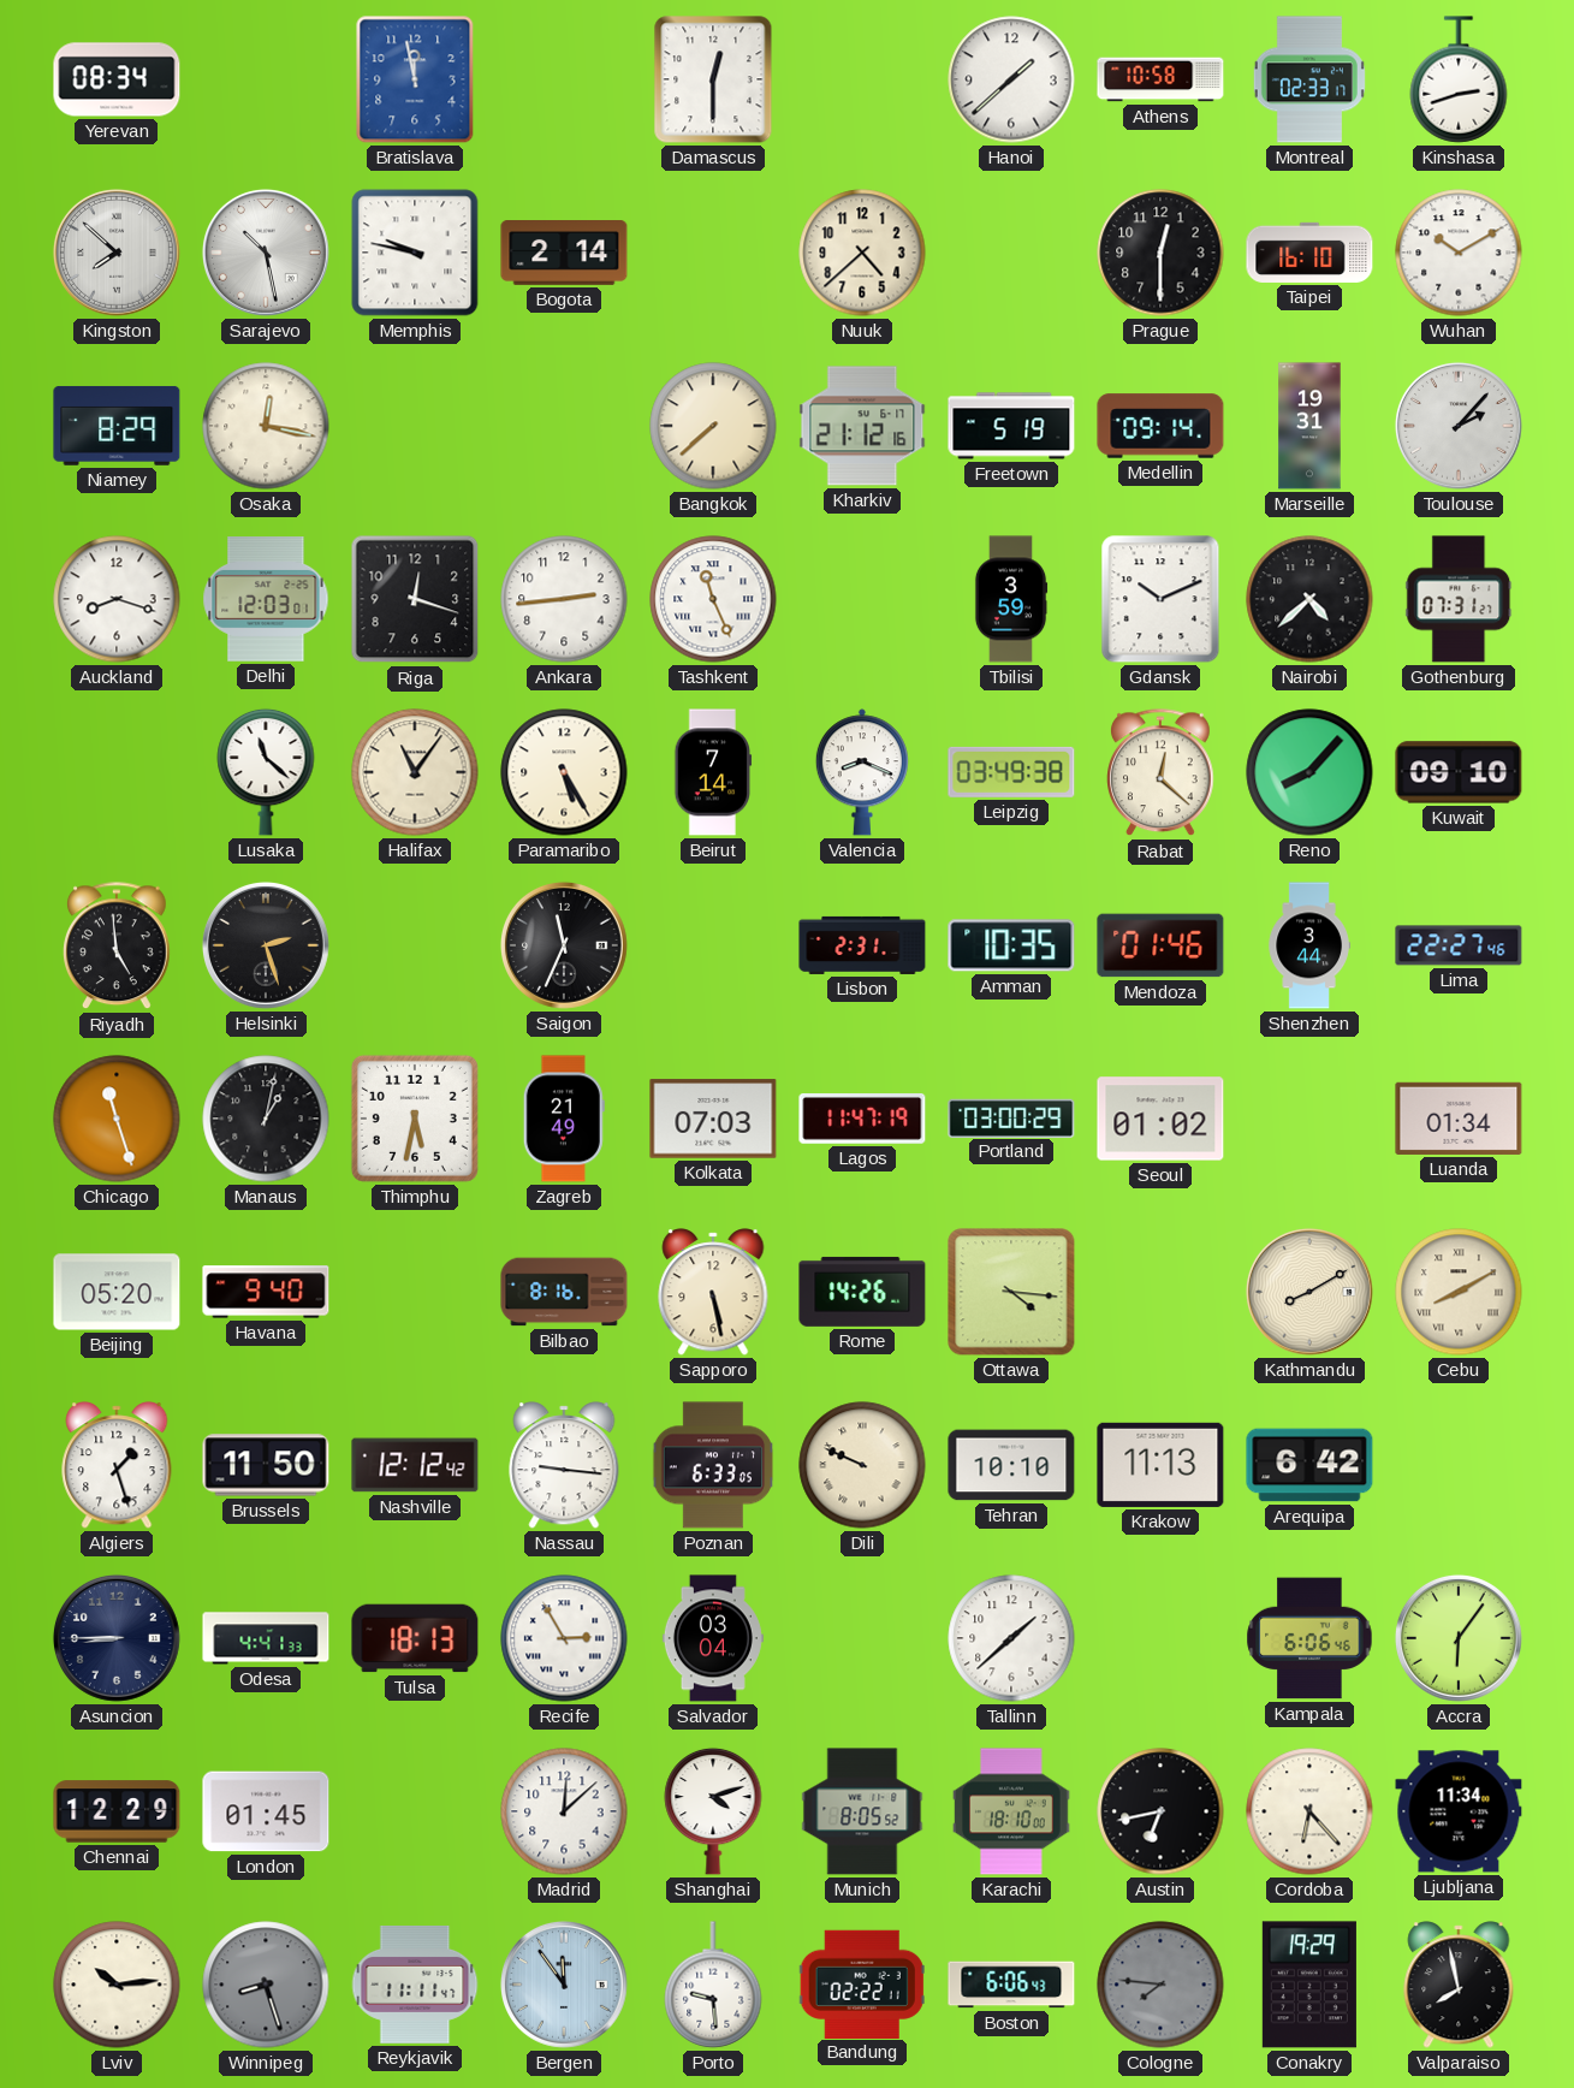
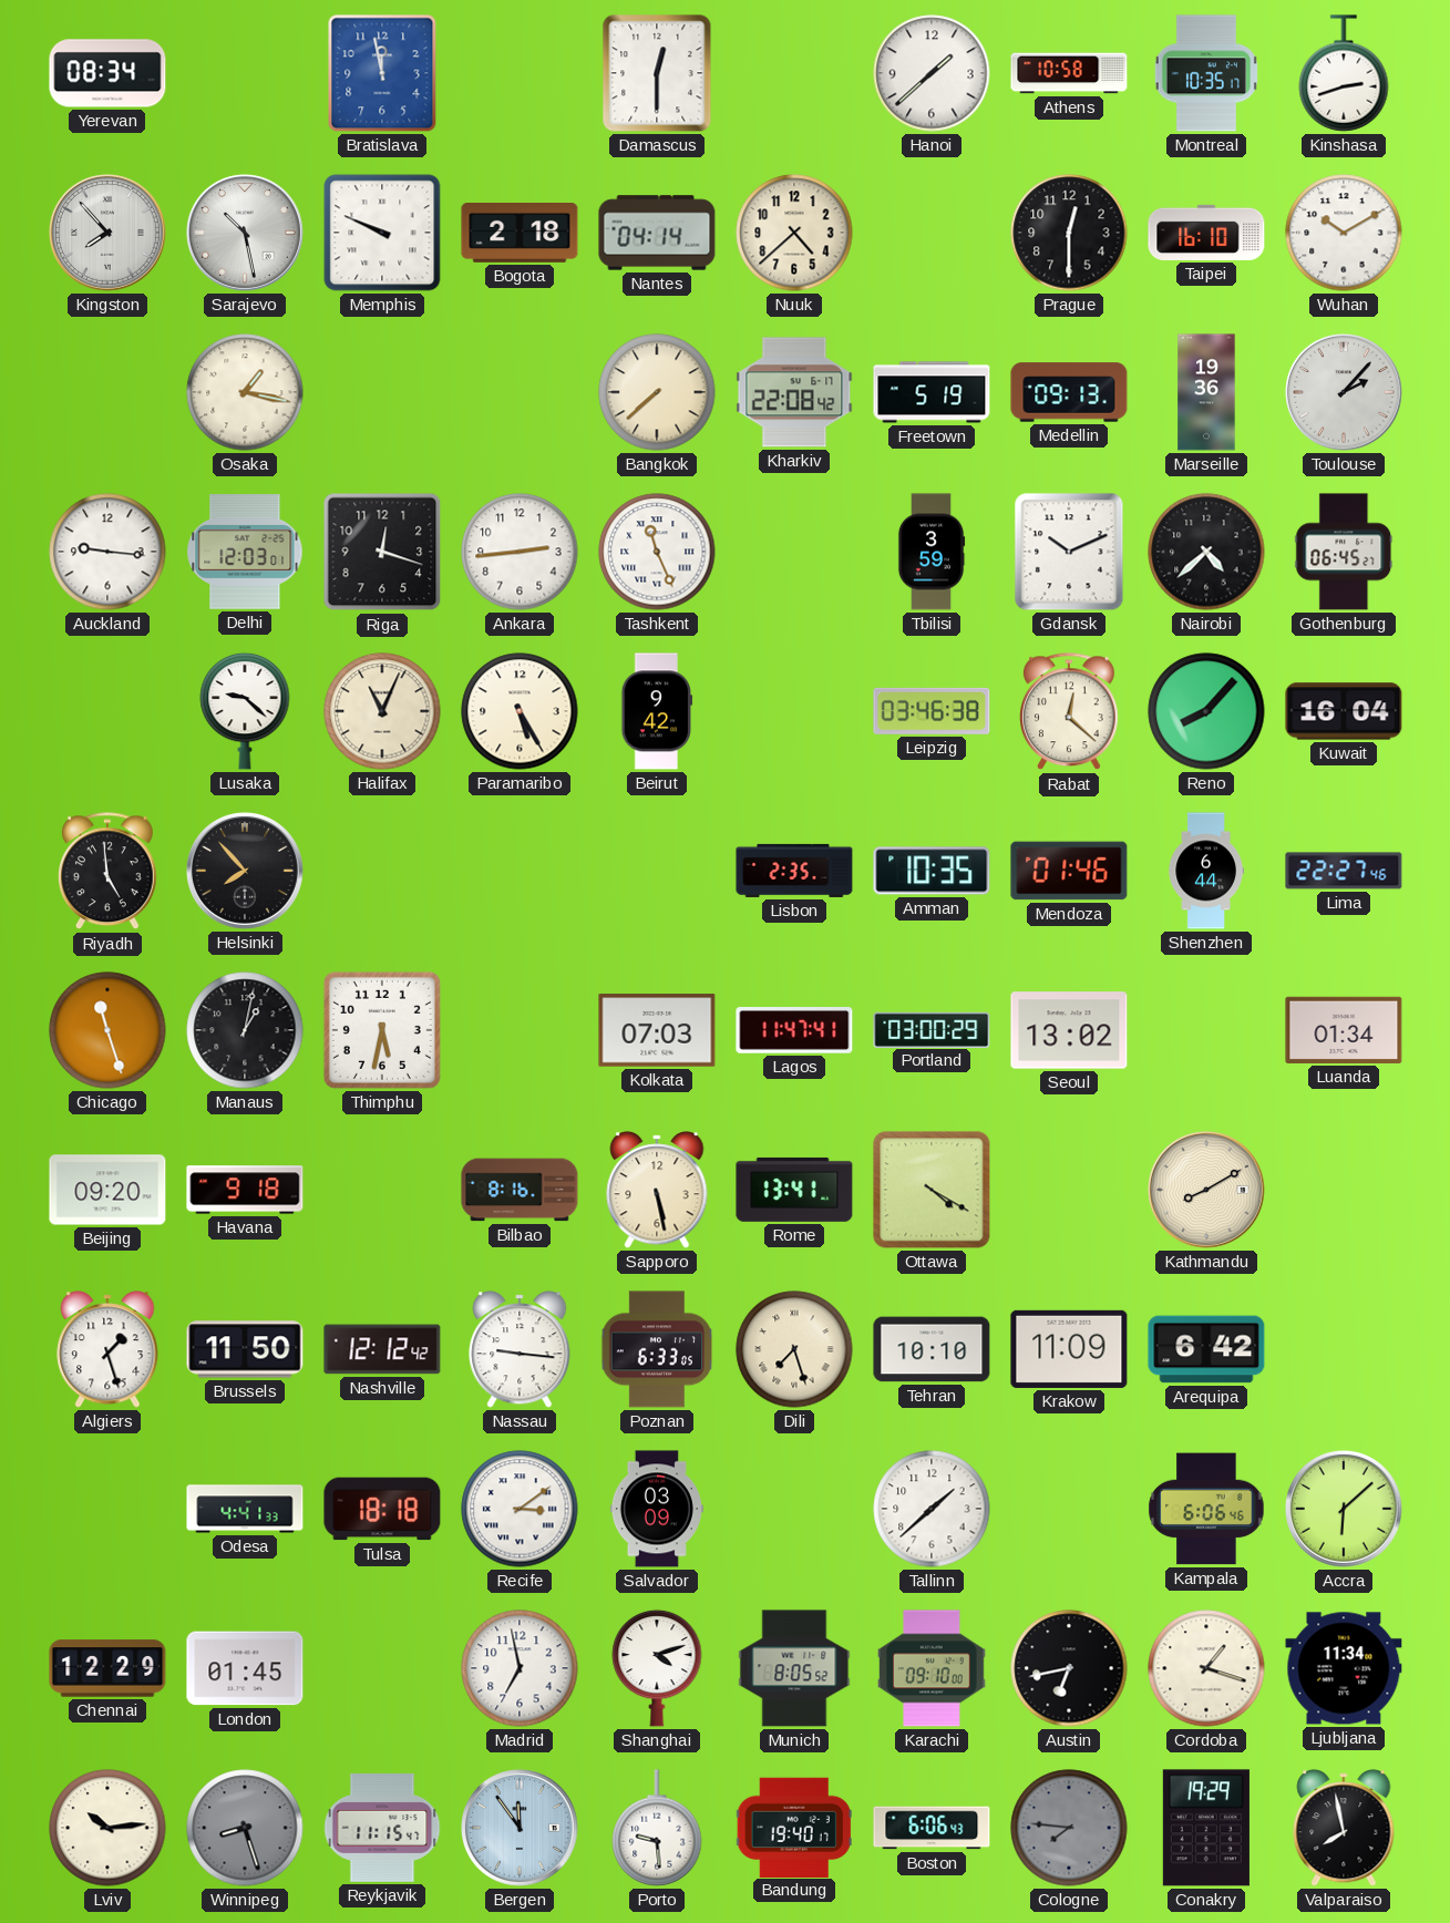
Montreal: 02:33 -> 10:35 (1206, 73)
Kingston: 7:52 -> 7:53 (107, 233)
Memphis: 9:47 -> 9:49 (382, 233)
Bogota: 2:14 -> 2:18 (520, 234)
Nantes: none -> 04:14 (657, 233)
Niamey: 8:29 -> none (117, 426)
Osaka: 12:17 -> 1:17 (245, 392)
Kharkiv: 21:12 -> 22:08 (794, 392)
Medellin: 09:14 -> 09:13 (1069, 392)
Marseille: 19:31 -> 19:36 (1206, 392)
Auckland: 8:18 -> 9:16 (107, 552)
Gothenburg: 07:31 -> 06:45 (1344, 552)
Lusaka: 11:22 -> 9:22 (245, 711)
Halifax: 11:06 -> 11:04 (382, 711)
Beirut: 7:14 -> 9:42 (657, 711)
Valencia: 8:19 -> none (862, 772)
Leipzig: 03:49 -> 03:46 (932, 711)
Kuwait: 09:10 -> 16:04 (1344, 711)
Helsinki: 2:27 -> 7:53 (245, 871)
Saigon: 11:34 -> none (564, 945)
Lisbon: 2:31 -> 2:35 (794, 871)
Shenzhen: 3:44 -> 6:44 (1206, 871)
Zagreb: 21:49 -> none (564, 1119)
Lagos: 11:47:19 -> 11:47:41 (794, 1030)
Seoul: 01:02 -> 13:02 (1069, 1030)
Beijing: 05:20 -> 09:20 (107, 1190)
Havana: 9:40 -> 9:18 (245, 1190)
Rome: 14:26 -> 13:41 (794, 1190)
Ottawa: 4:16 -> 4:20 (932, 1190)
Cebu: 8:10 -> none (1459, 1292)
Dili: 9:49 -> 7:27 (794, 1349)
Krakow: 11:13 -> 11:09 (1069, 1349)
Asuncion: 8:45 -> none (117, 1638)
Tulsa: 18:13 -> 18:18 (382, 1509)
Recife: 2:55 -> 3:09 (520, 1509)
Salvador: 03:04 -> 03:09 (657, 1509)
Accra: 6:06 -> 6:08 (1344, 1509)
Madrid: 12:08 -> 6:58 (520, 1668)
Karachi: 18:10 -> 09:10 (932, 1668)
Cordoba: 6:23 -> 1:18 (1206, 1668)
Reykjavik: 11:11 -> 11:15 (382, 1828)
Bandung: 02:22 -> 19:40 (794, 1827)
